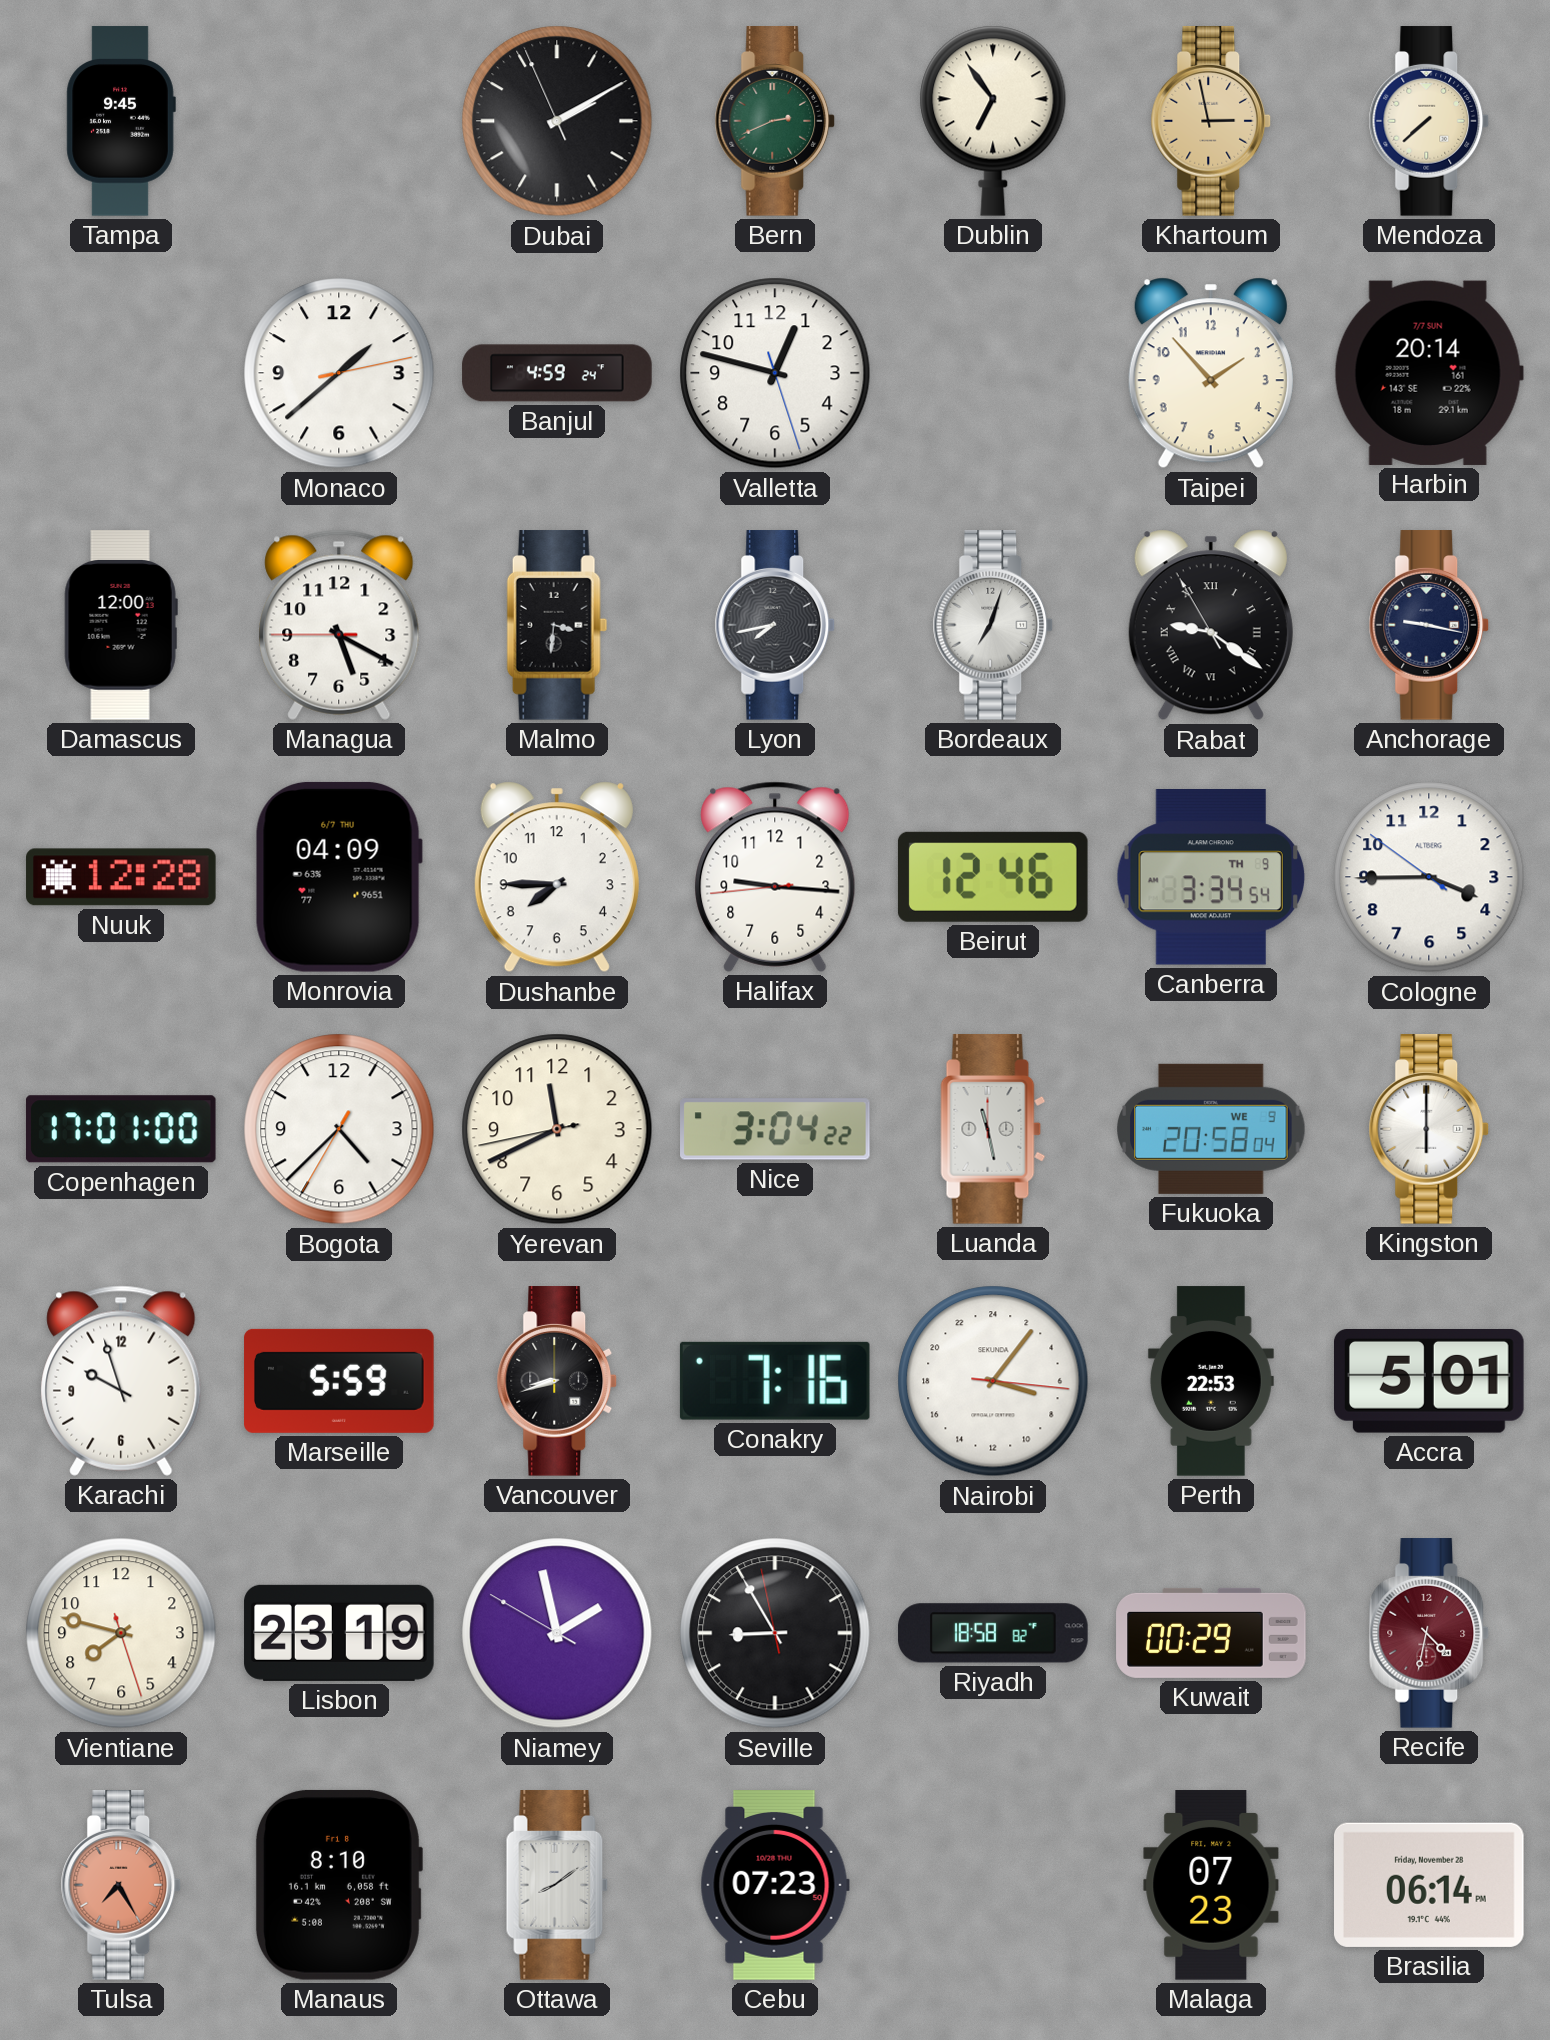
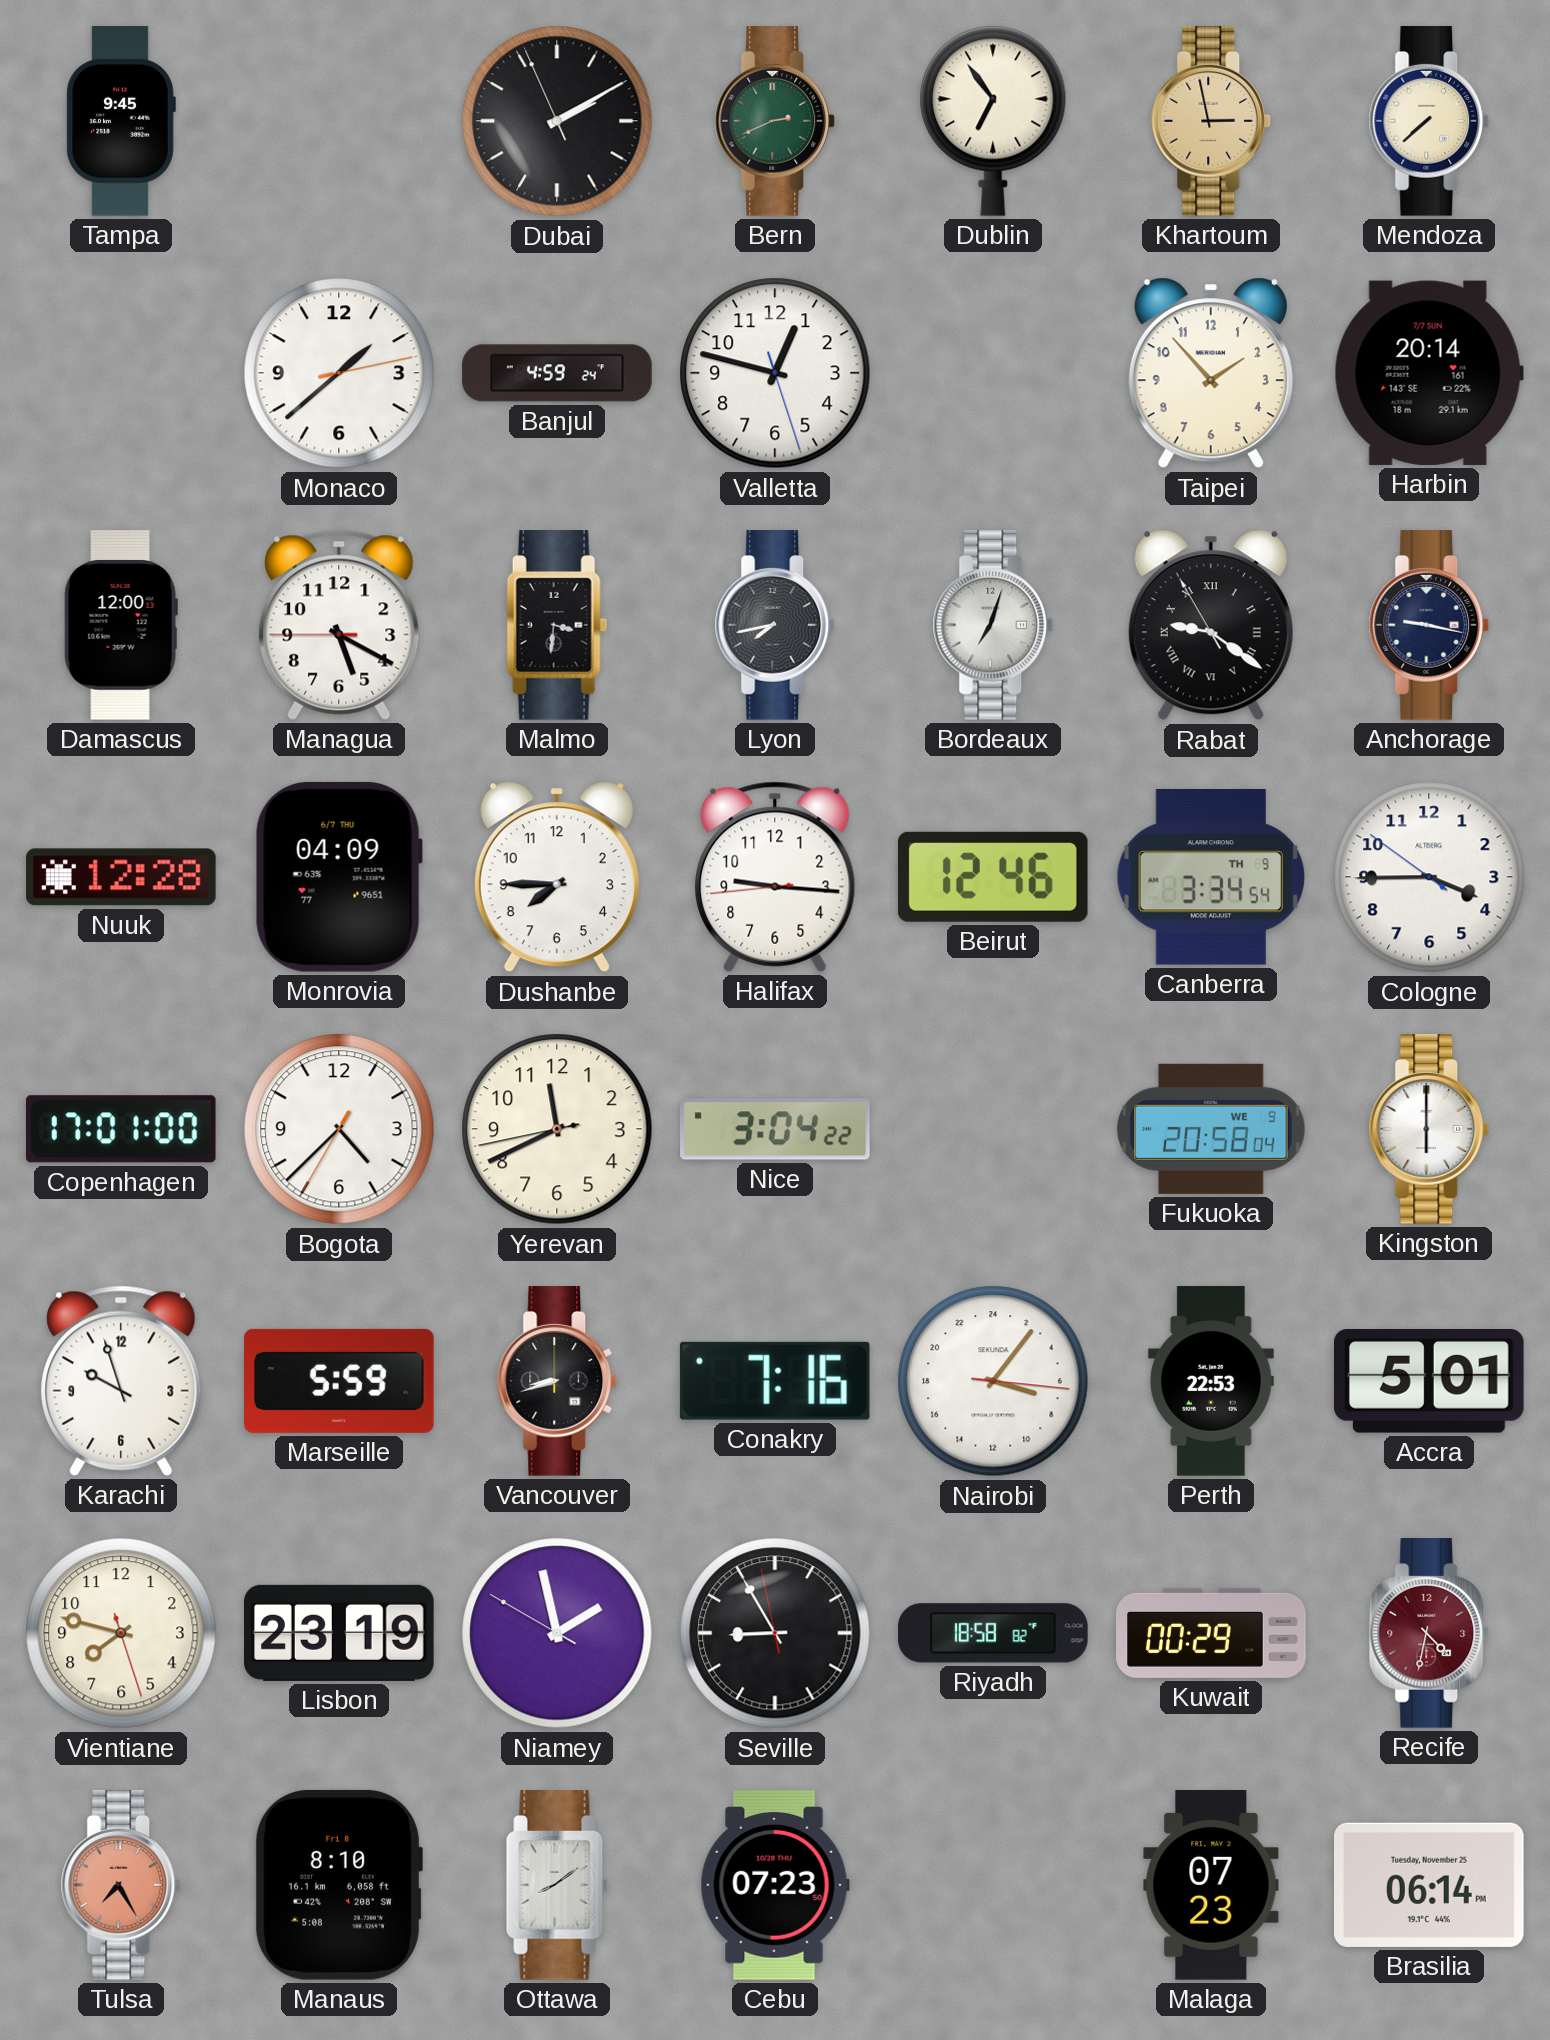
Luanda: 11:28 -> none (993, 1129)
Brasilia date: Friday, November 28 -> Tuesday, November 25 (1430, 1885)
